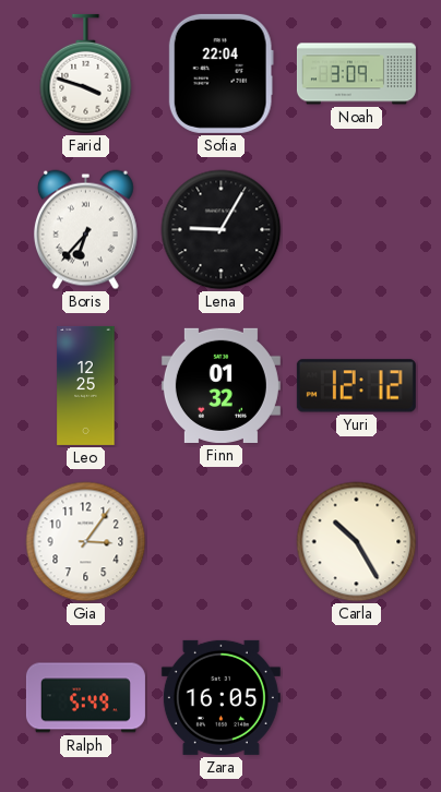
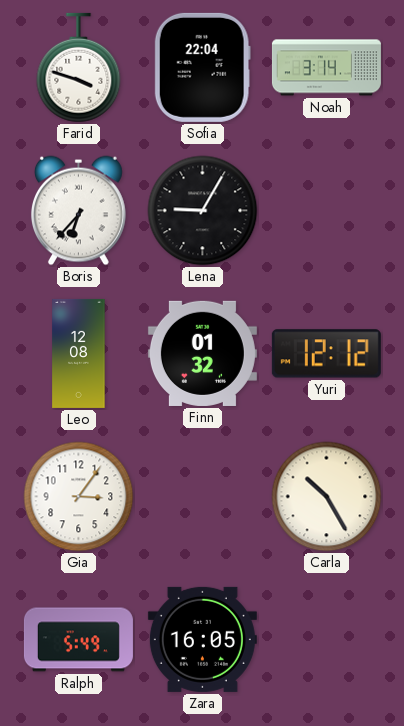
Noah: 3:09 -> 3:14 (326, 68)
Leo: 12:25 -> 12:08 (79, 353)
